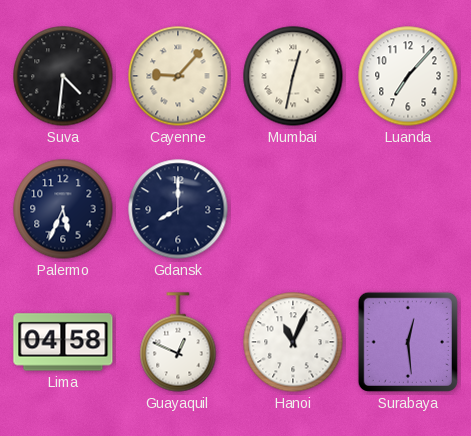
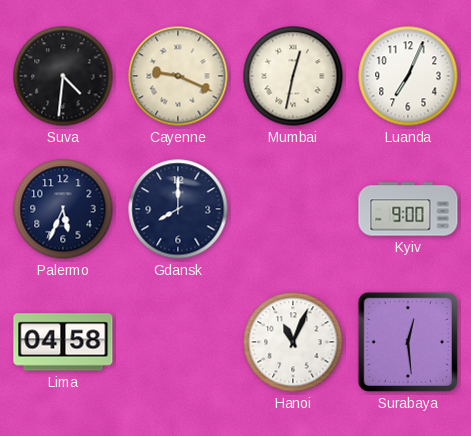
Cayenne: 9:07 -> 9:19 (178, 76)
Luanda: 7:07 -> 7:04 (408, 76)
Kyiv: none -> 9:00 (408, 209)
Guayaquil: 12:49 -> none (178, 342)
